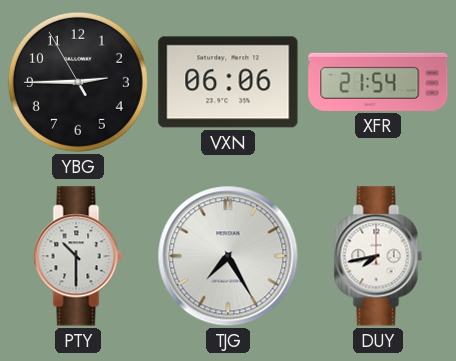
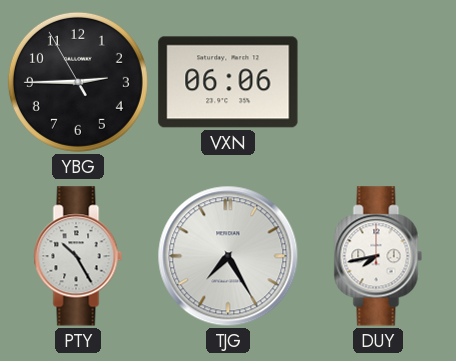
XFR: 21:54 -> none (378, 82)
PTY: 10:30 -> 10:25 (78, 256)
